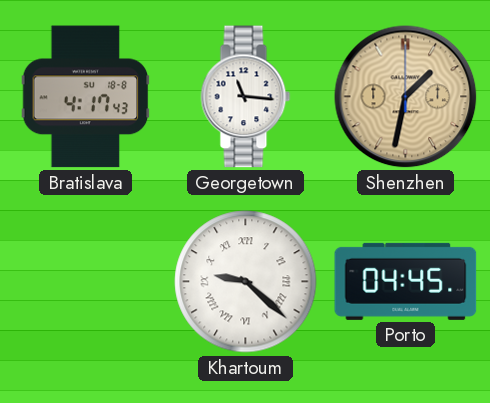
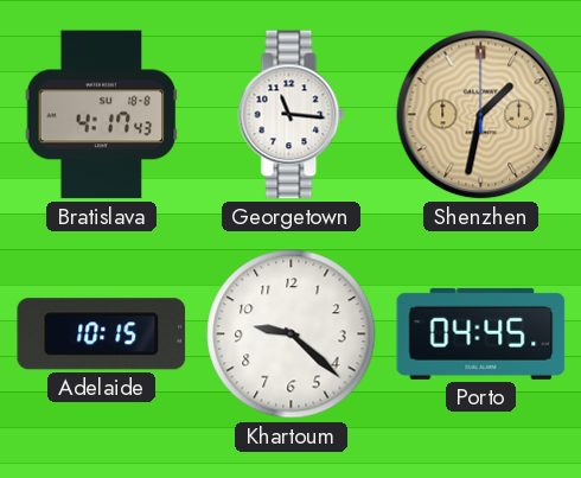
Adelaide: none -> 10:15 (102, 334)
Khartoum numerals: Roman -> Arabic (292, 334)
